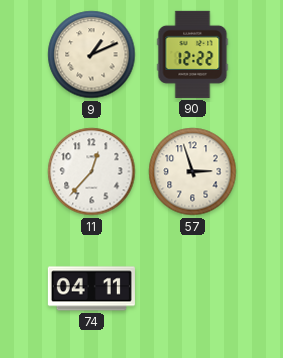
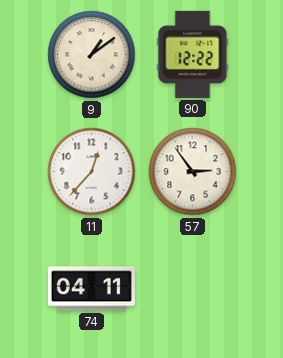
9: 1:11 -> 1:09 (92, 55)
57: 2:57 -> 2:54 (193, 172)
